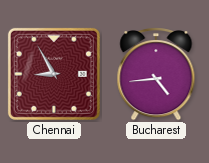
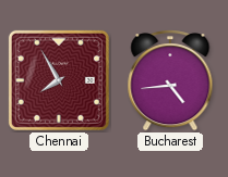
Chennai: 8:55 -> 7:55 (59, 80)
